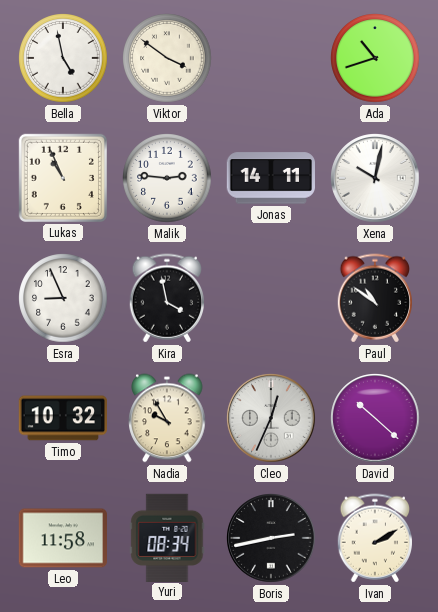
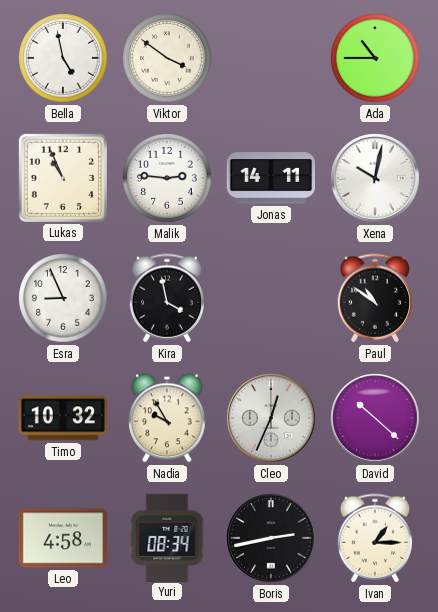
Ada: 10:42 -> 10:45 (375, 58)
Leo: 11:58 -> 4:58 (62, 538)
Ivan: 2:10 -> 1:15 (374, 538)
